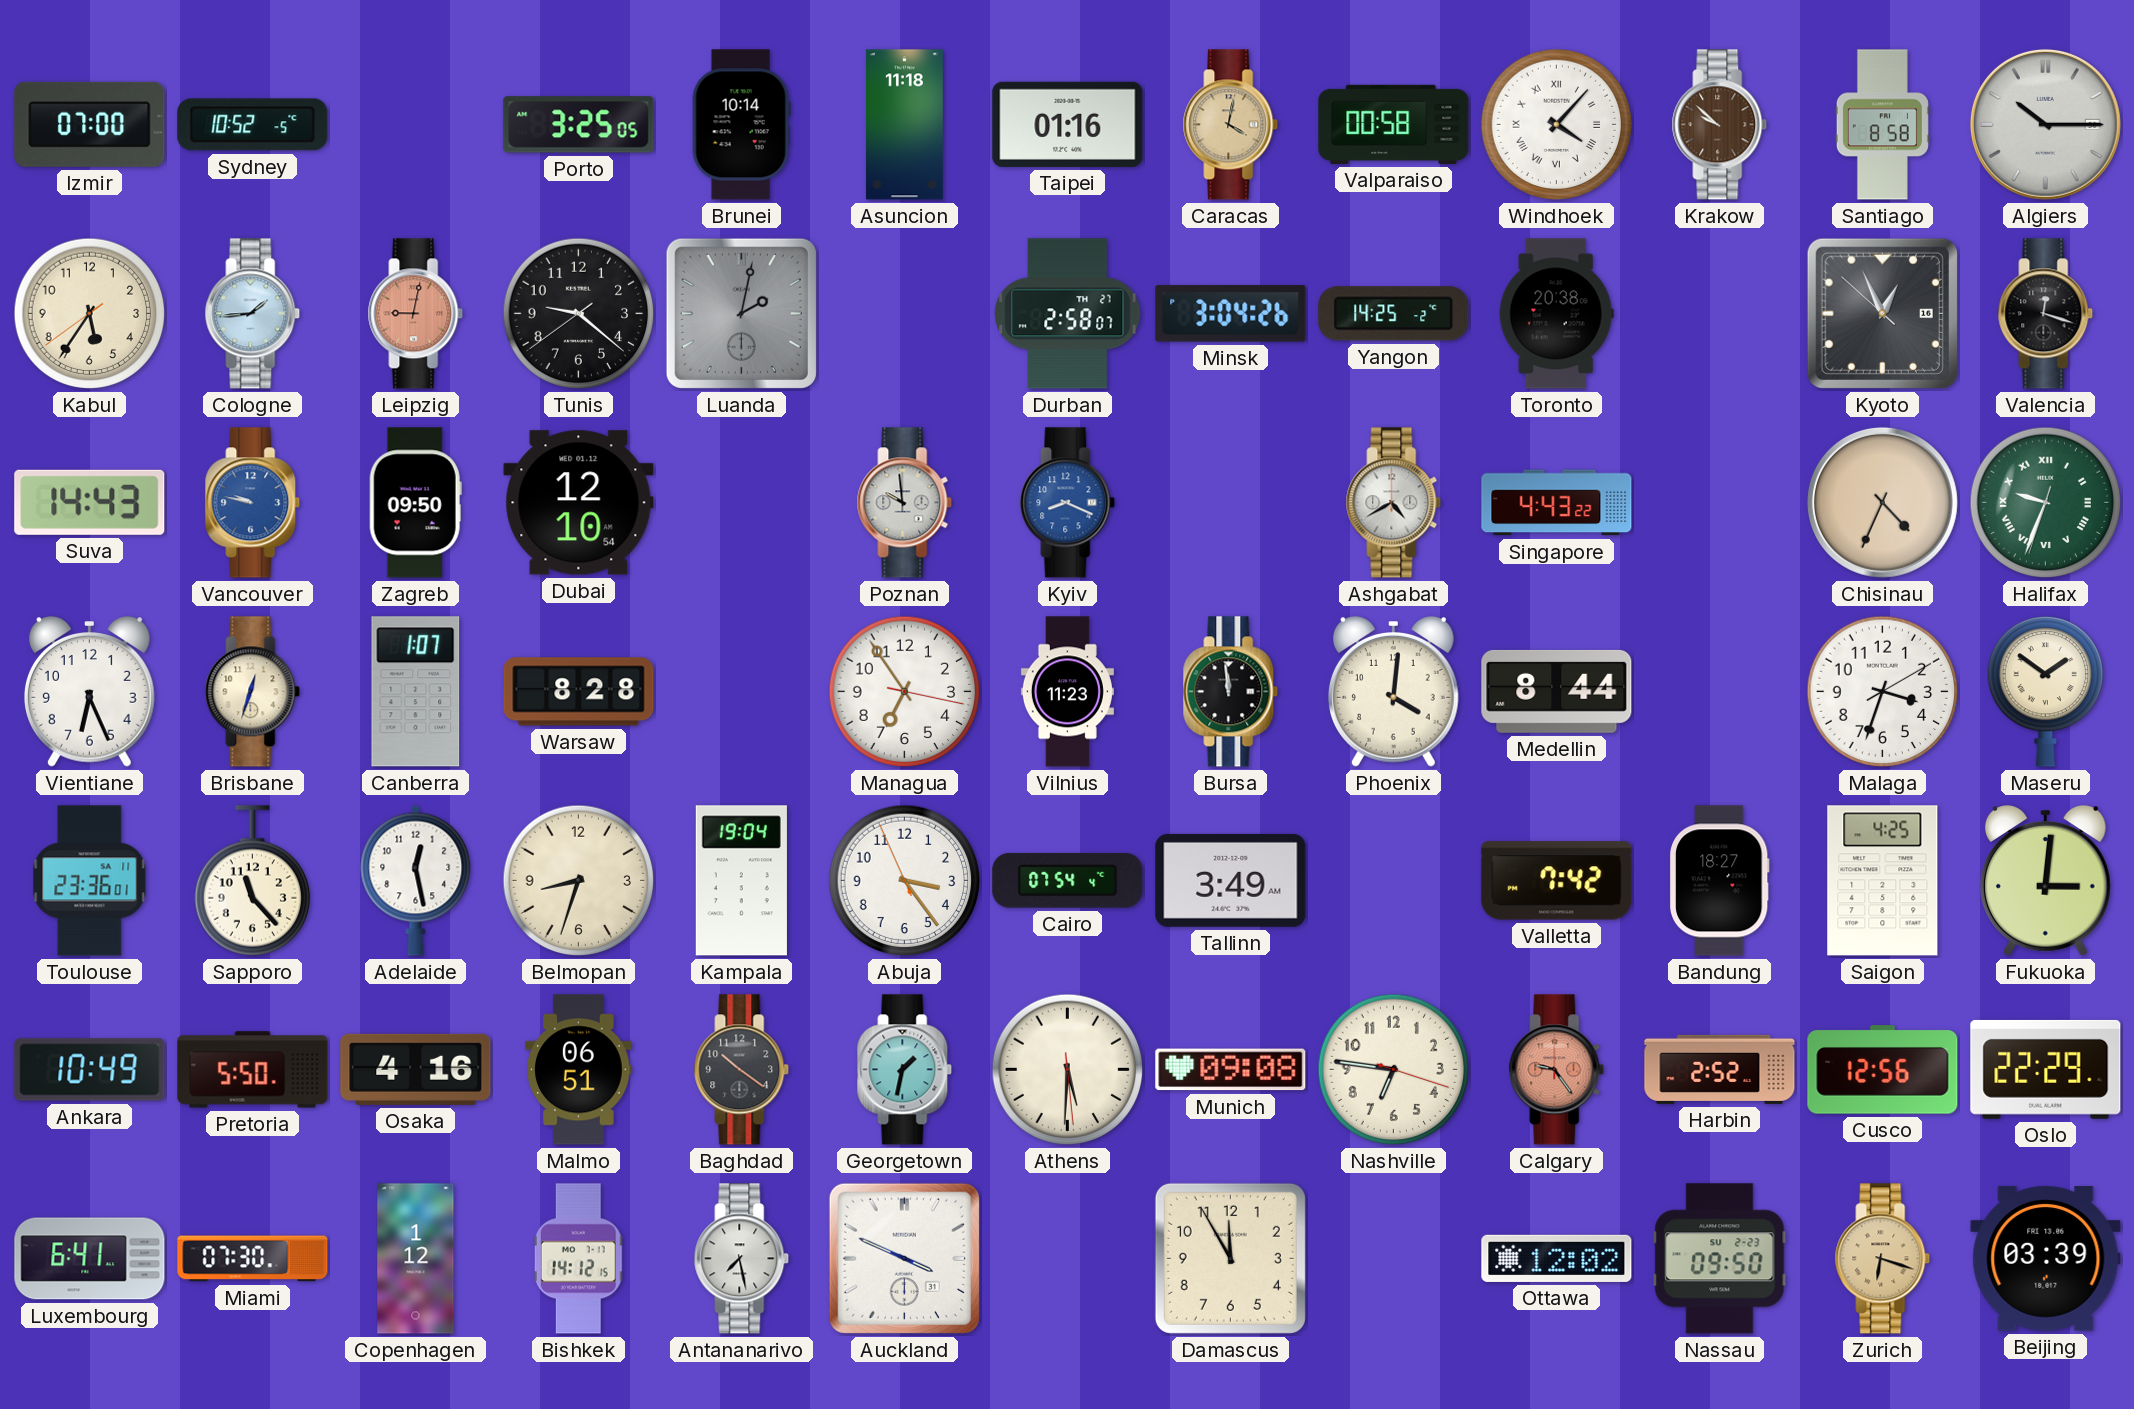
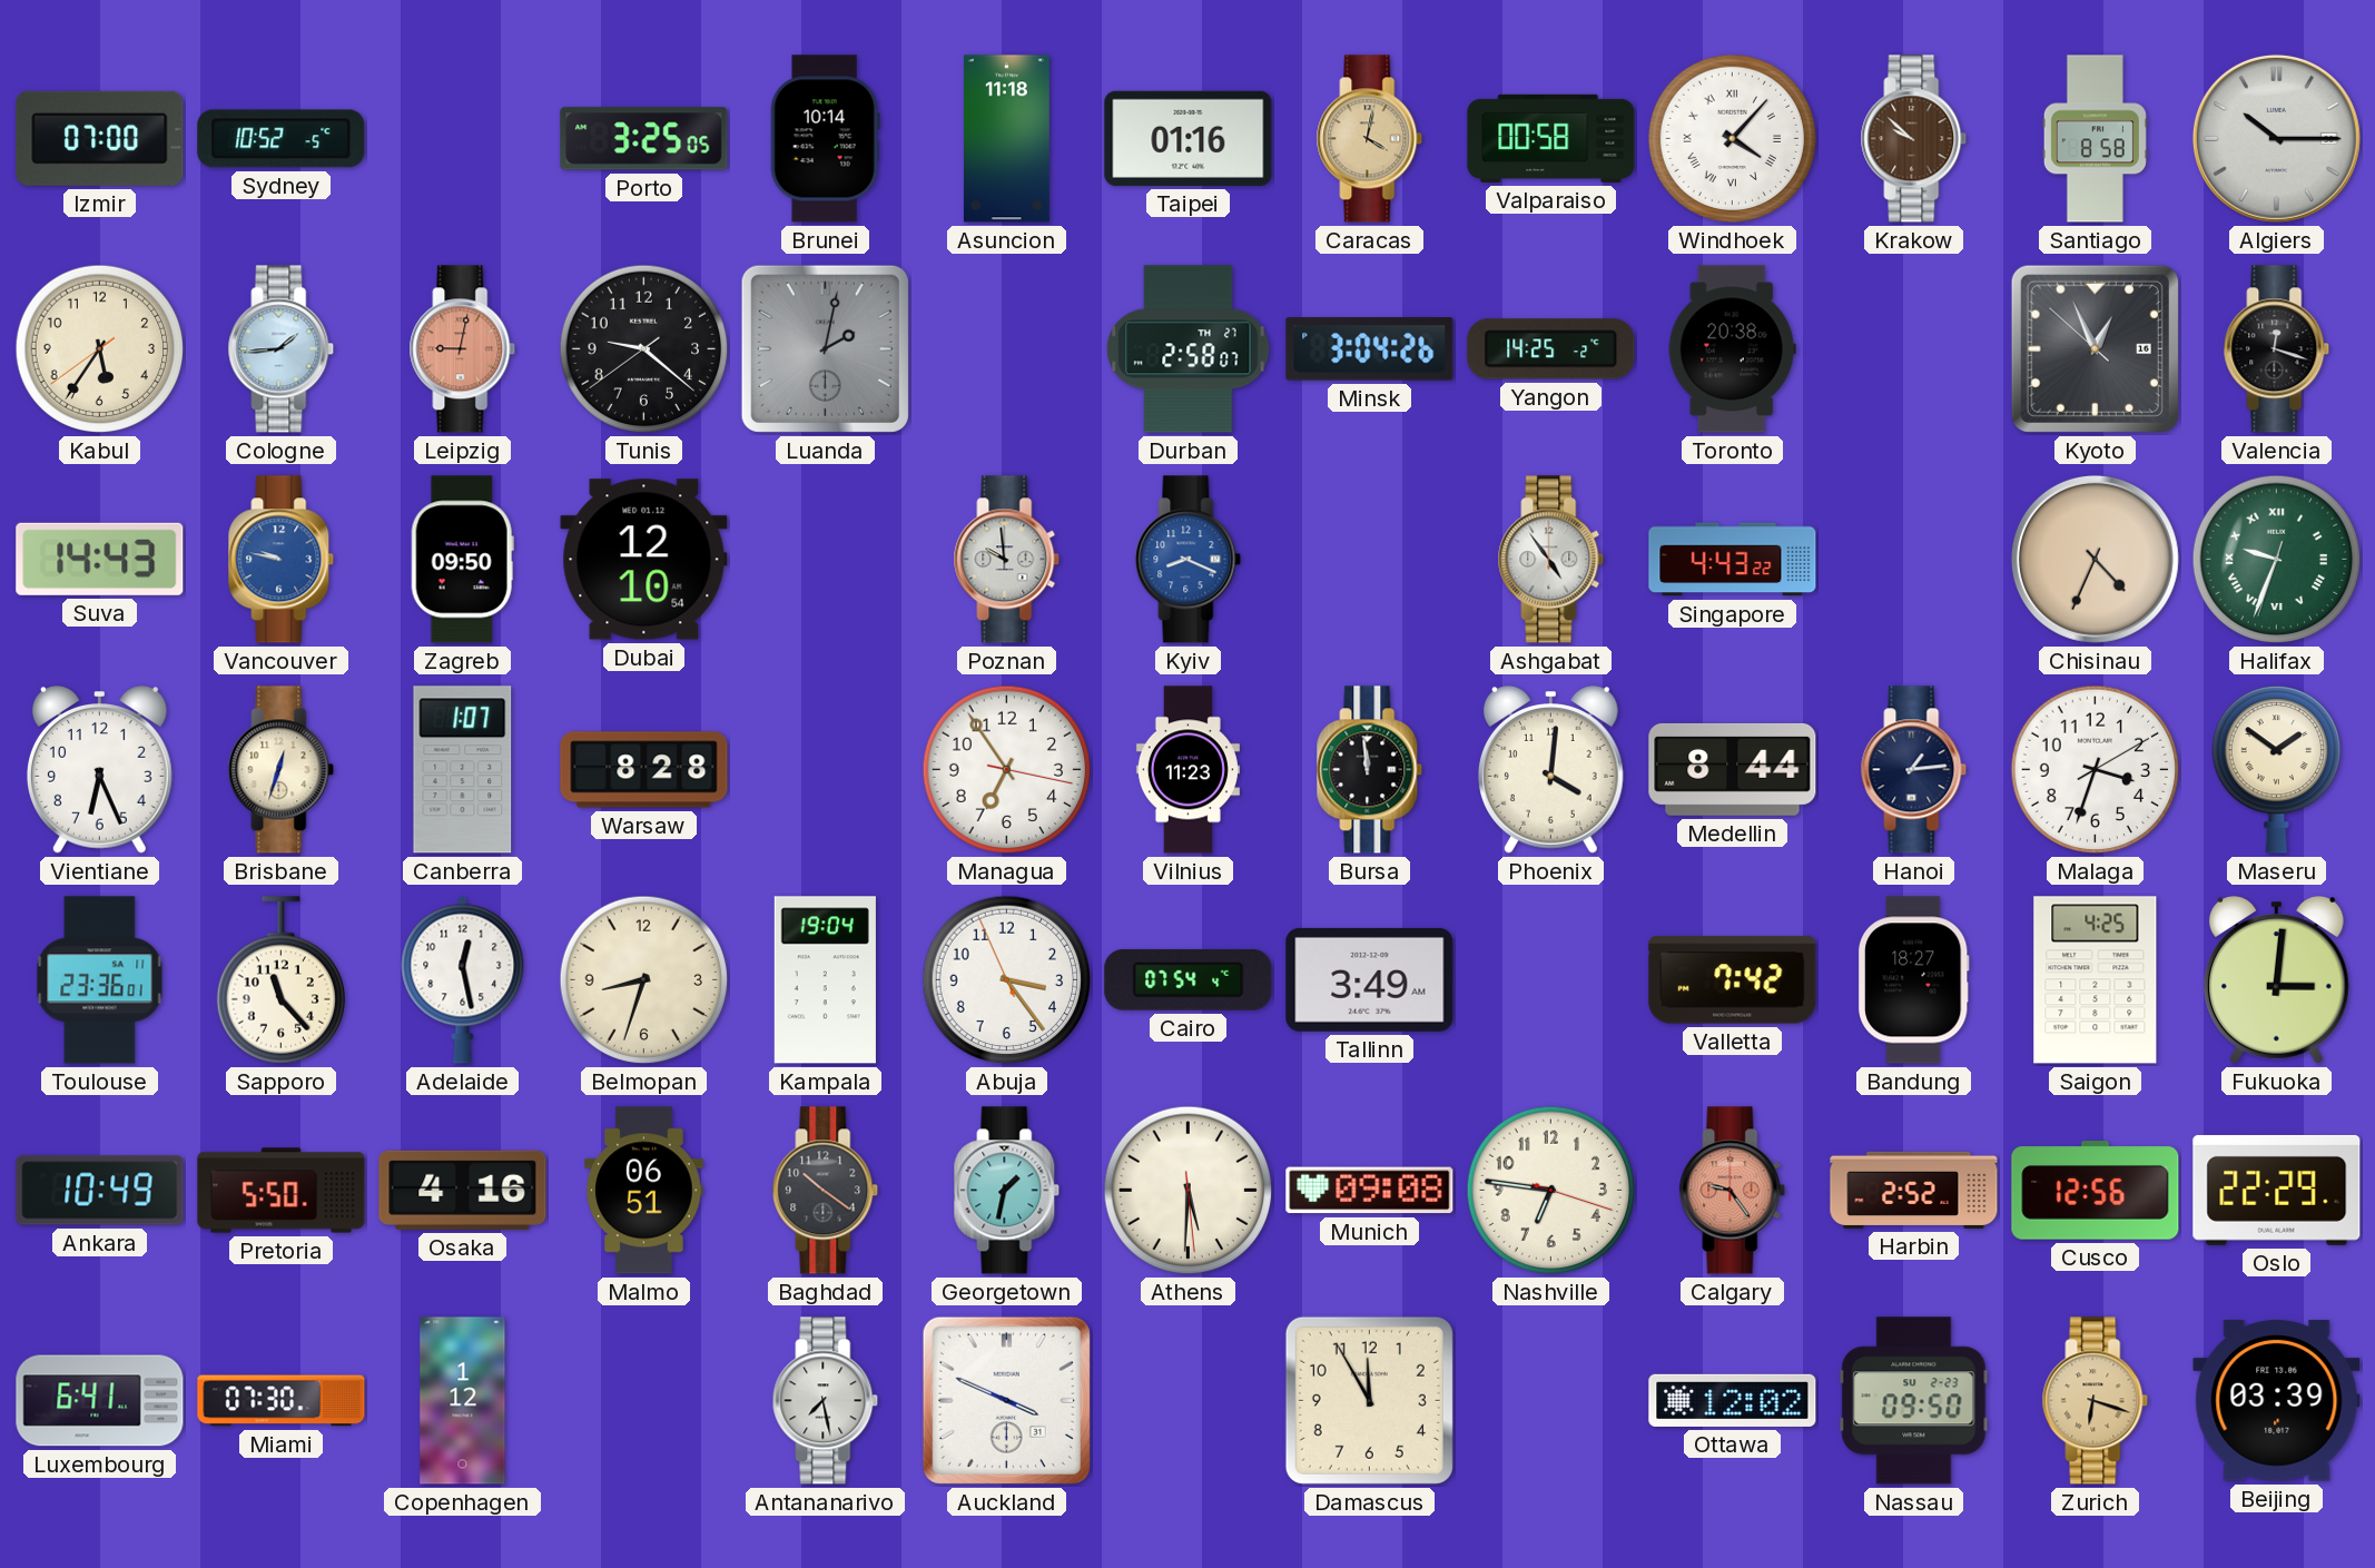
Ashgabat: 4:40 -> 4:54 (1551, 560)
Hanoi: none -> 1:14 (1914, 770)
Bishkek: 14:12 -> none (579, 1259)
